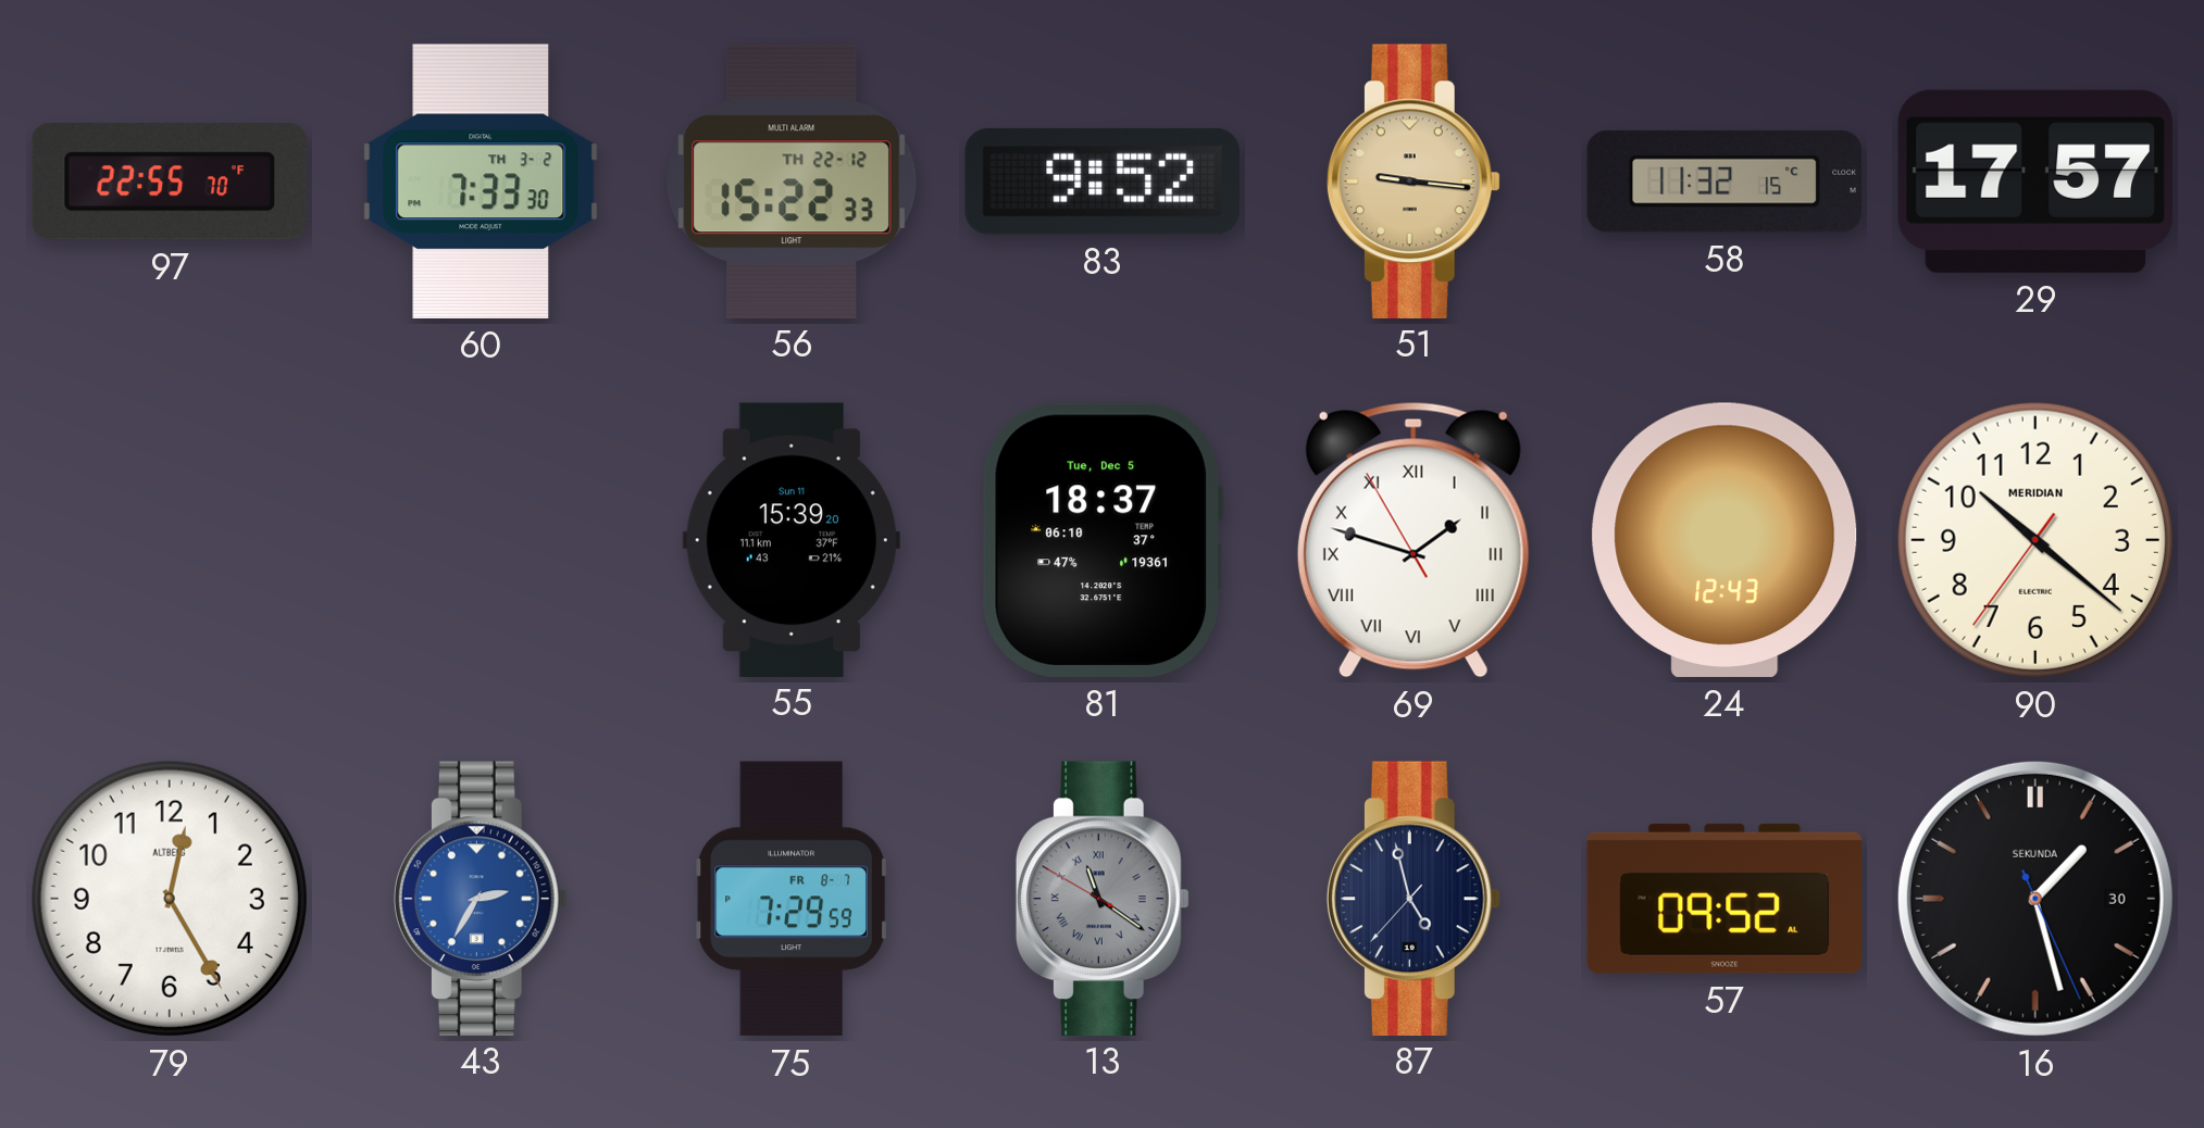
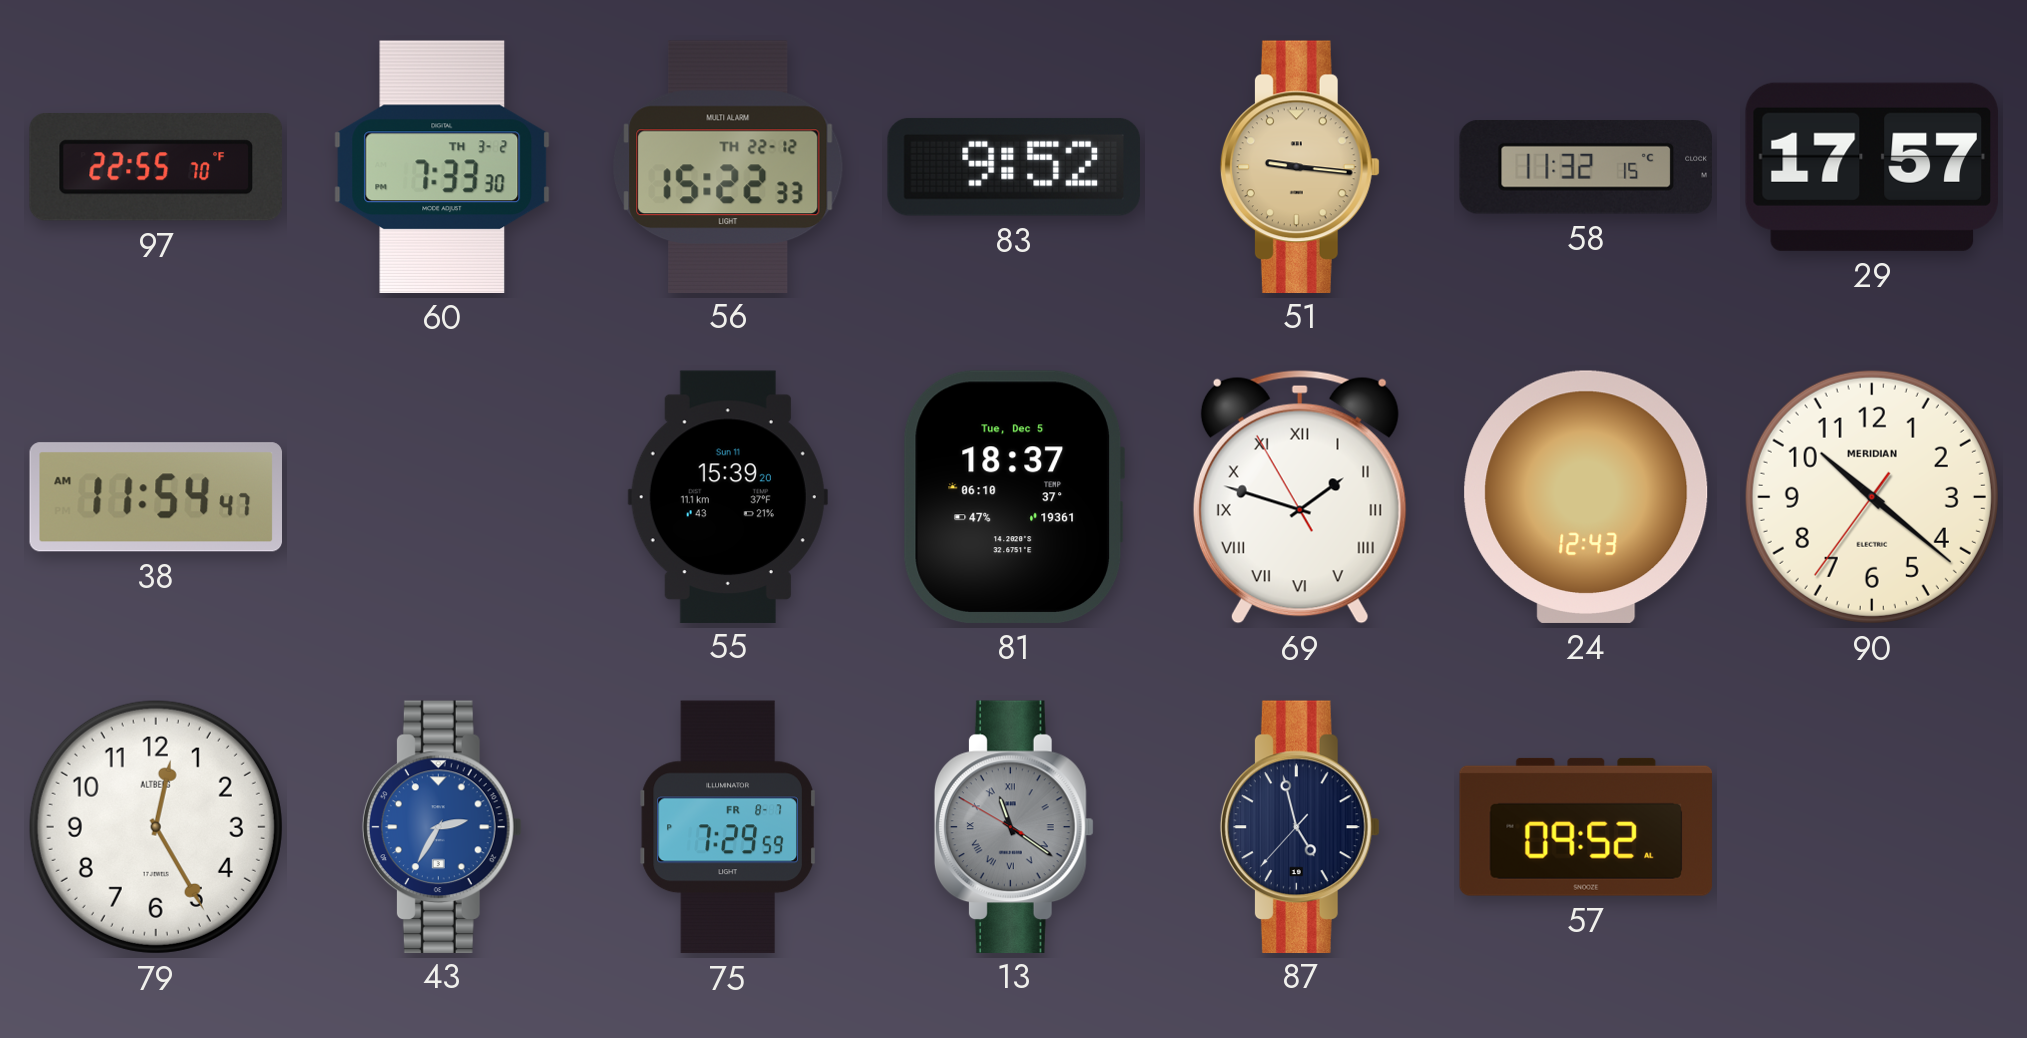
38: none -> 11:54 (155, 497)
16: 1:27 -> none (2035, 899)
